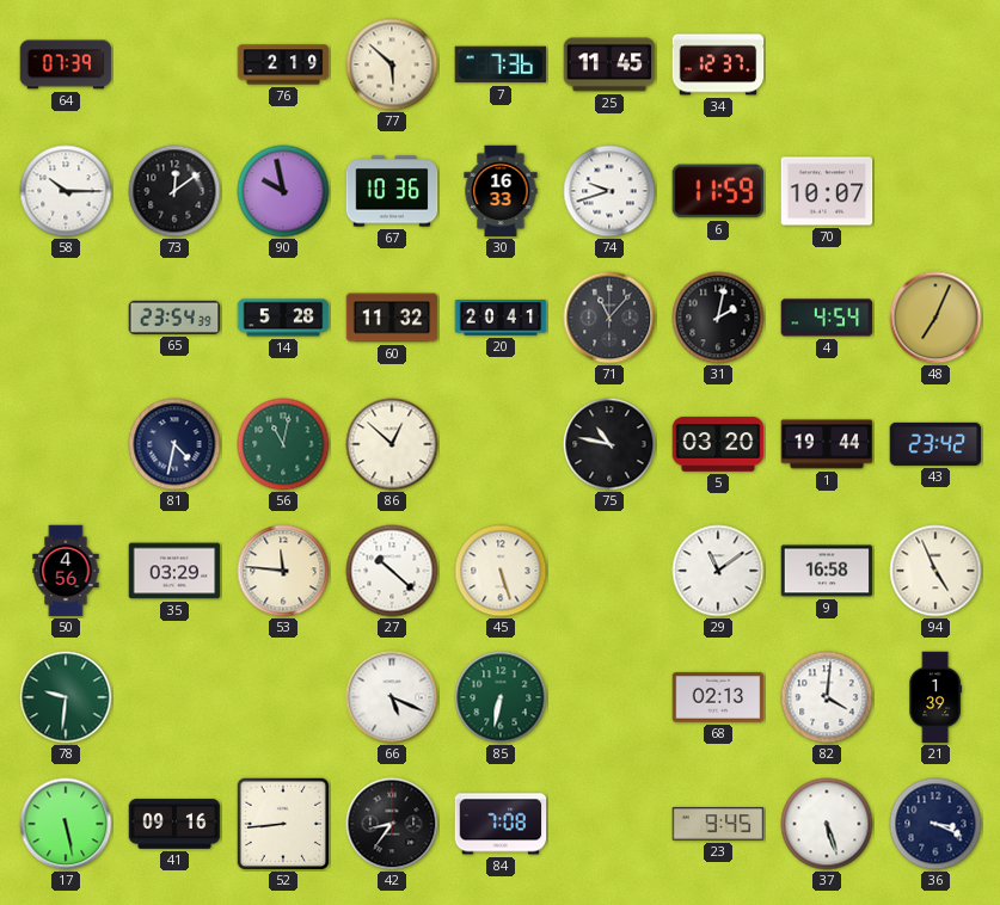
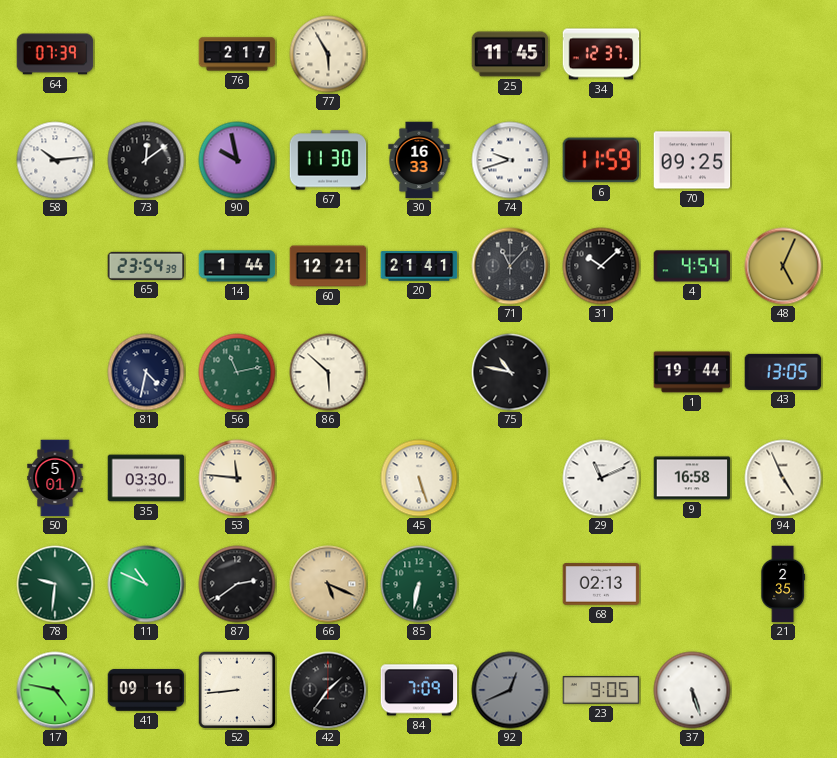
76: 2:19 -> 2:17 (237, 54)
77: 5:52 -> 5:55 (328, 54)
7: 7:36 -> none (501, 64)
58: 10:15 -> 10:14 (55, 160)
67: 10:36 -> 11:30 (328, 160)
70: 10:07 -> 09:25 (692, 160)
14: 5:28 -> 1:44 (237, 266)
60: 11:32 -> 12:21 (328, 266)
20: 20:41 -> 21:41 (419, 266)
31: 2:02 -> 10:08 (601, 266)
48: 7:04 -> 5:04 (783, 266)
56: 11:02 -> 11:13 (237, 372)
86: 12:52 -> 5:52 (328, 372)
5: 03:20 -> none (718, 444)
43: 23:42 -> 13:05 (783, 372)
50: 4:56 -> 5:01 (55, 478)
35: 03:29 -> 03:30 (146, 478)
27: 10:22 -> none (392, 571)
29: 11:09 -> 11:11 (601, 478)
11: none -> 10:49 (146, 584)
87: none -> 2:39 (237, 584)
66 dial: white -> champagne (328, 584)
82: 4:01 -> none (827, 697)
21: 1:39 -> 2:35 (783, 584)
17: 5:28 -> 4:47 (55, 690)
42: 8:36 -> 1:36 (328, 690)
84: 7:08 -> 7:09 (419, 690)
92: none -> 12:41 (510, 690)
23: 9:45 -> 9:05 (601, 690)
36: 3:19 -> none (935, 824)
